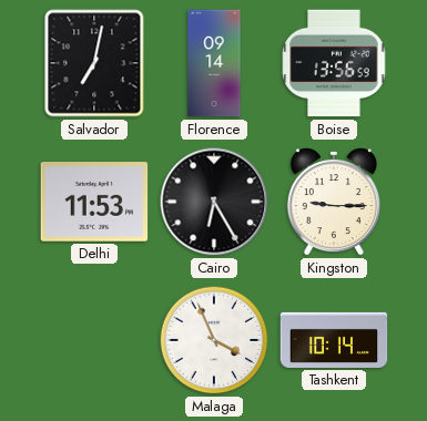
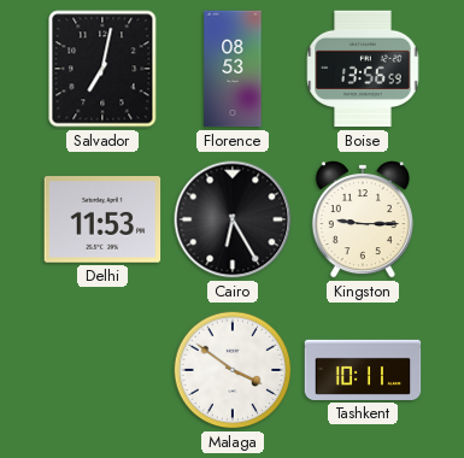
Florence: 09:14 -> 08:53 (233, 69)
Malaga: 3:56 -> 3:51 (233, 370)
Tashkent: 10:14 -> 10:11 (363, 370)
